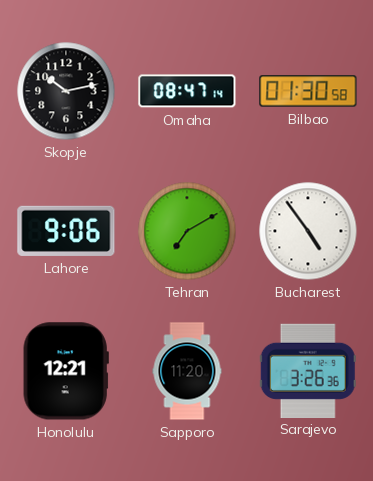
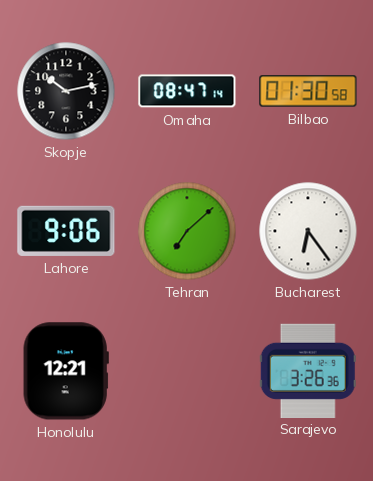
Tehran: 7:10 -> 7:08 (187, 231)
Bucharest: 4:54 -> 6:24 (308, 231)
Sapporo: 11:20 -> none (187, 371)
